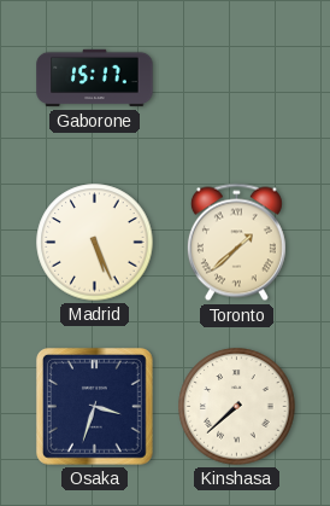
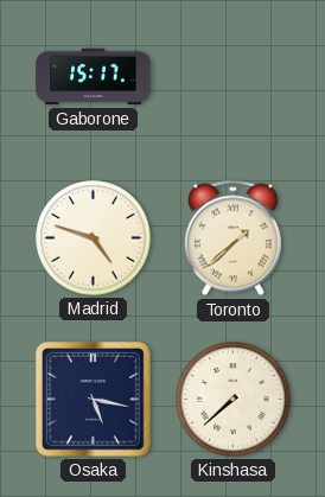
Madrid: 5:26 -> 4:48 (94, 238)
Osaka: 3:33 -> 5:17 (93, 399)
